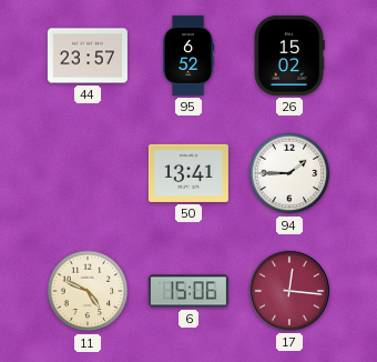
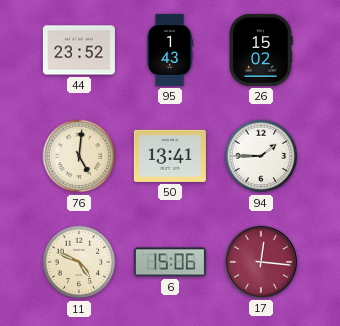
44: 23:57 -> 23:52 (79, 50)
95: 6:52 -> 1:43 (171, 50)
76: none -> 5:01 (79, 156)
